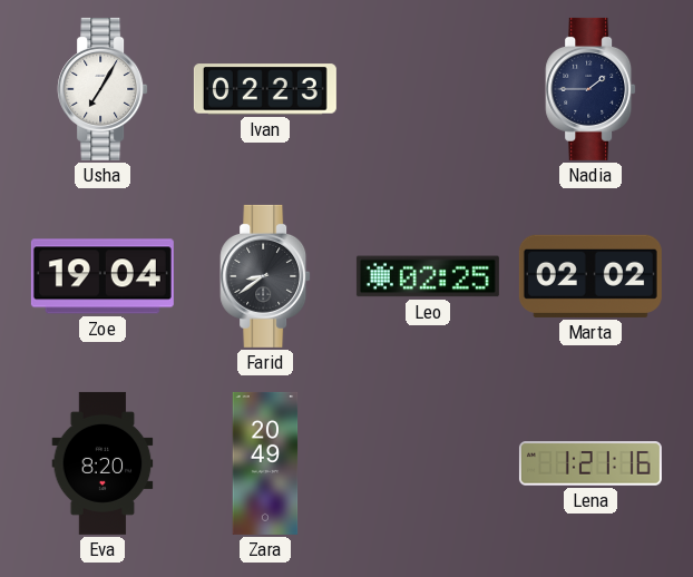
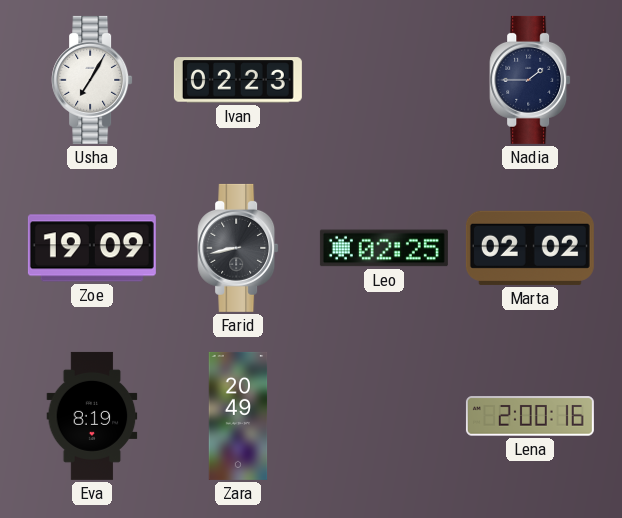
Zoe: 19:04 -> 19:09 (92, 248)
Farid: 8:39 -> 8:43 (238, 248)
Eva: 8:20 -> 8:19 (92, 416)
Lena: 1:21 -> 2:00 (530, 416)
